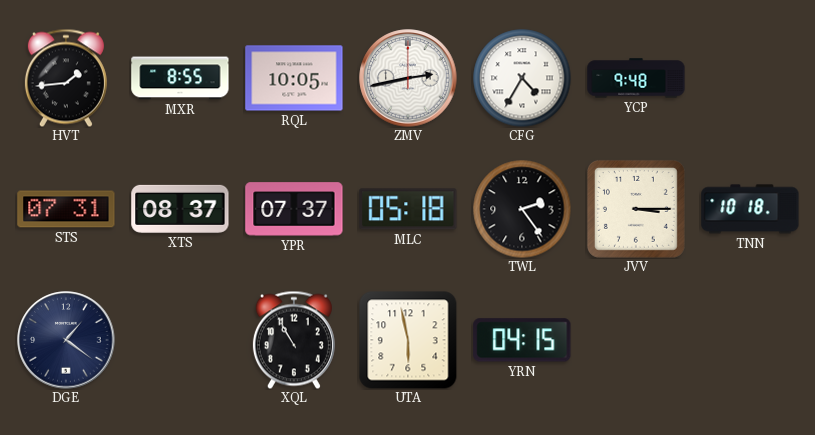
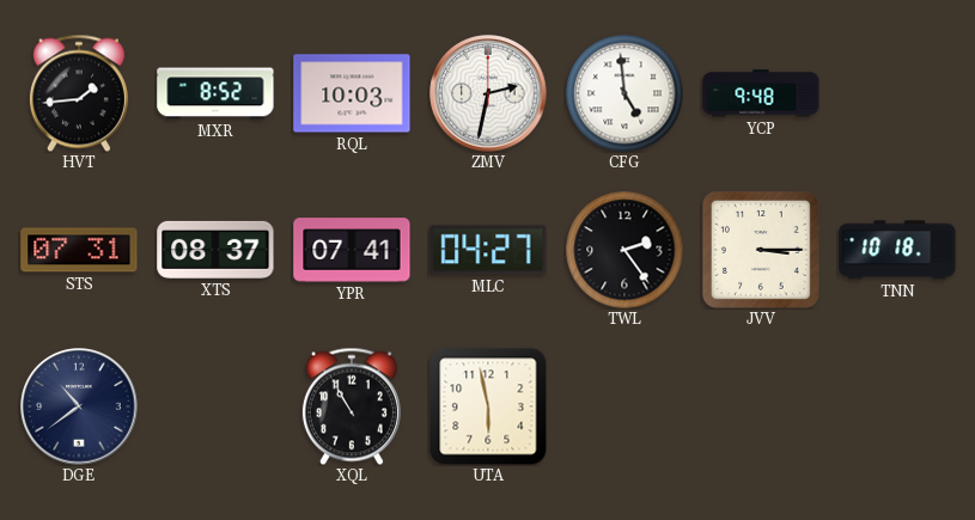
MXR: 8:55 -> 8:52 (215, 93)
RQL: 10:05 -> 10:03 (352, 93)
ZMV: 2:43 -> 2:32 (488, 93)
CFG: 4:35 -> 4:59 (624, 93)
YPR: 07:37 -> 07:41 (352, 250)
MLC: 05:18 -> 04:27 (488, 250)
DGE: 1:21 -> 10:39 (79, 406)
YRN: 04:15 -> none (522, 340)
